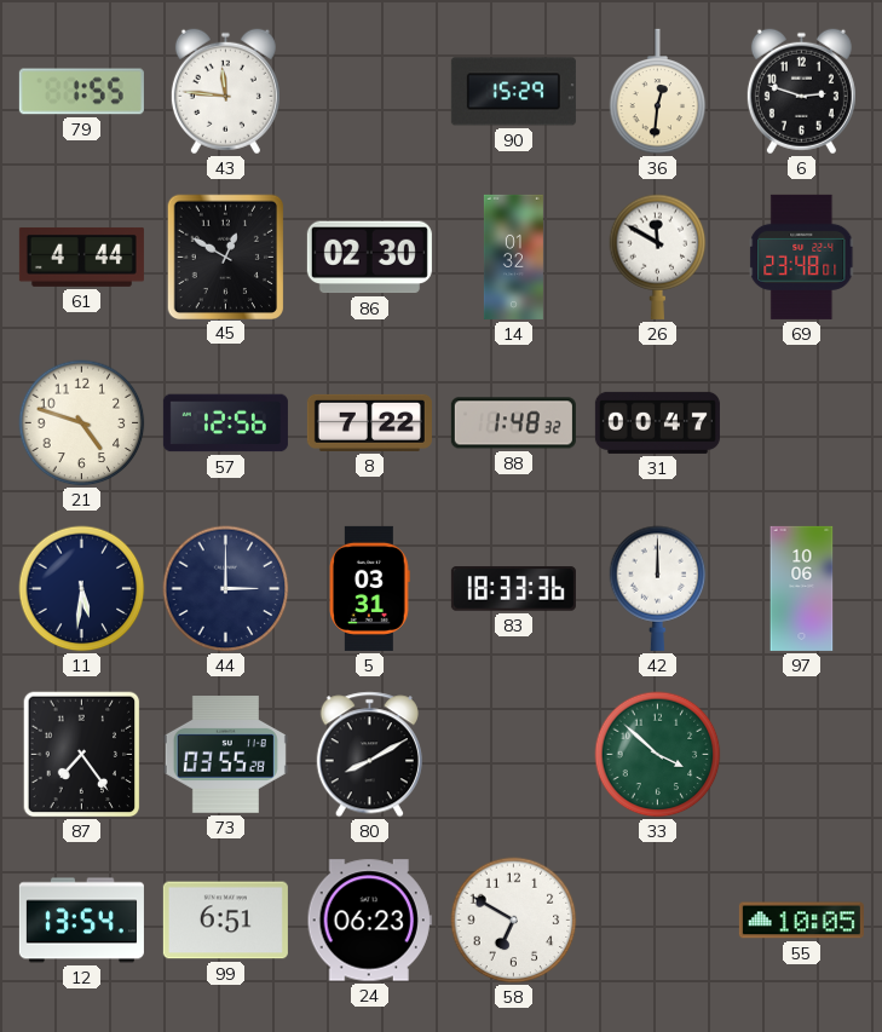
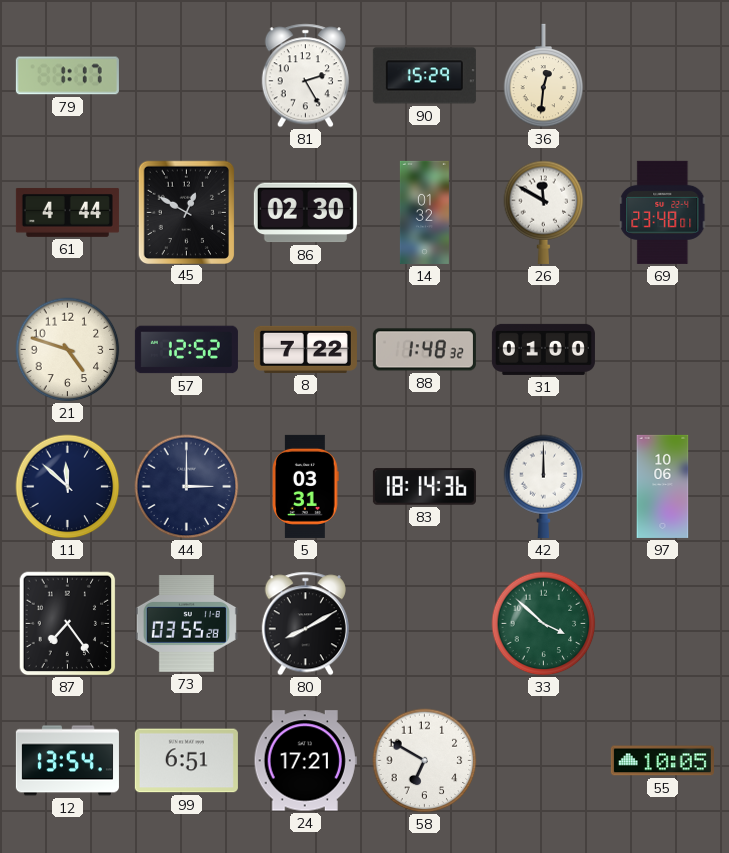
79: 1:55 -> 1:17 (67, 76)
43: 11:46 -> none (225, 92)
81: none -> 2:25 (305, 76)
6: 2:48 -> none (801, 92)
57: 12:56 -> 12:52 (186, 350)
31: 00:47 -> 01:00 (543, 349)
11: 5:31 -> 11:52 (68, 487)
83: 18:33 -> 18:14 (424, 487)
24: 06:23 -> 17:21 (305, 761)
